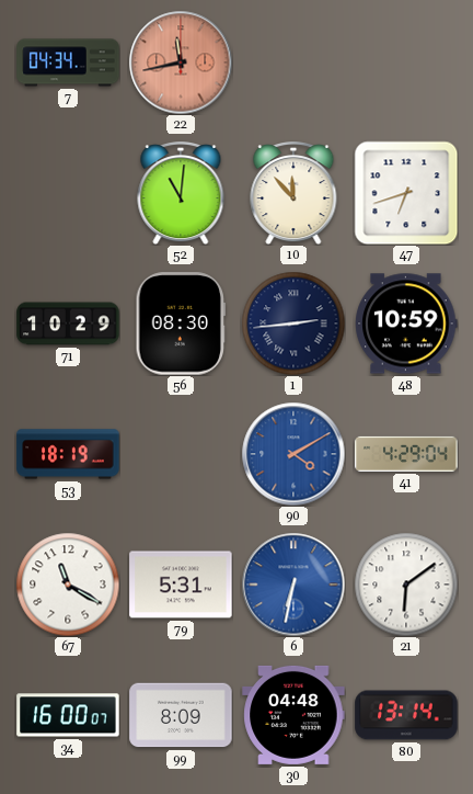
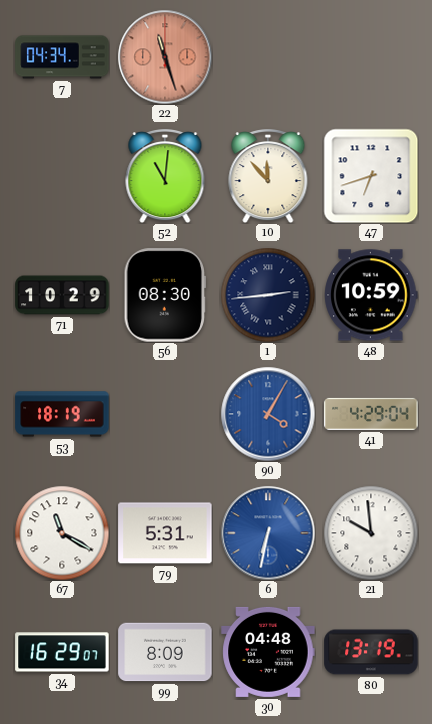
22: 11:43 -> 11:27 (165, 57)
90: 4:10 -> 4:05 (268, 414)
21: 6:09 -> 9:59 (371, 533)
34: 16:00 -> 16:29 (62, 652)
80: 13:14 -> 13:19 (371, 652)
